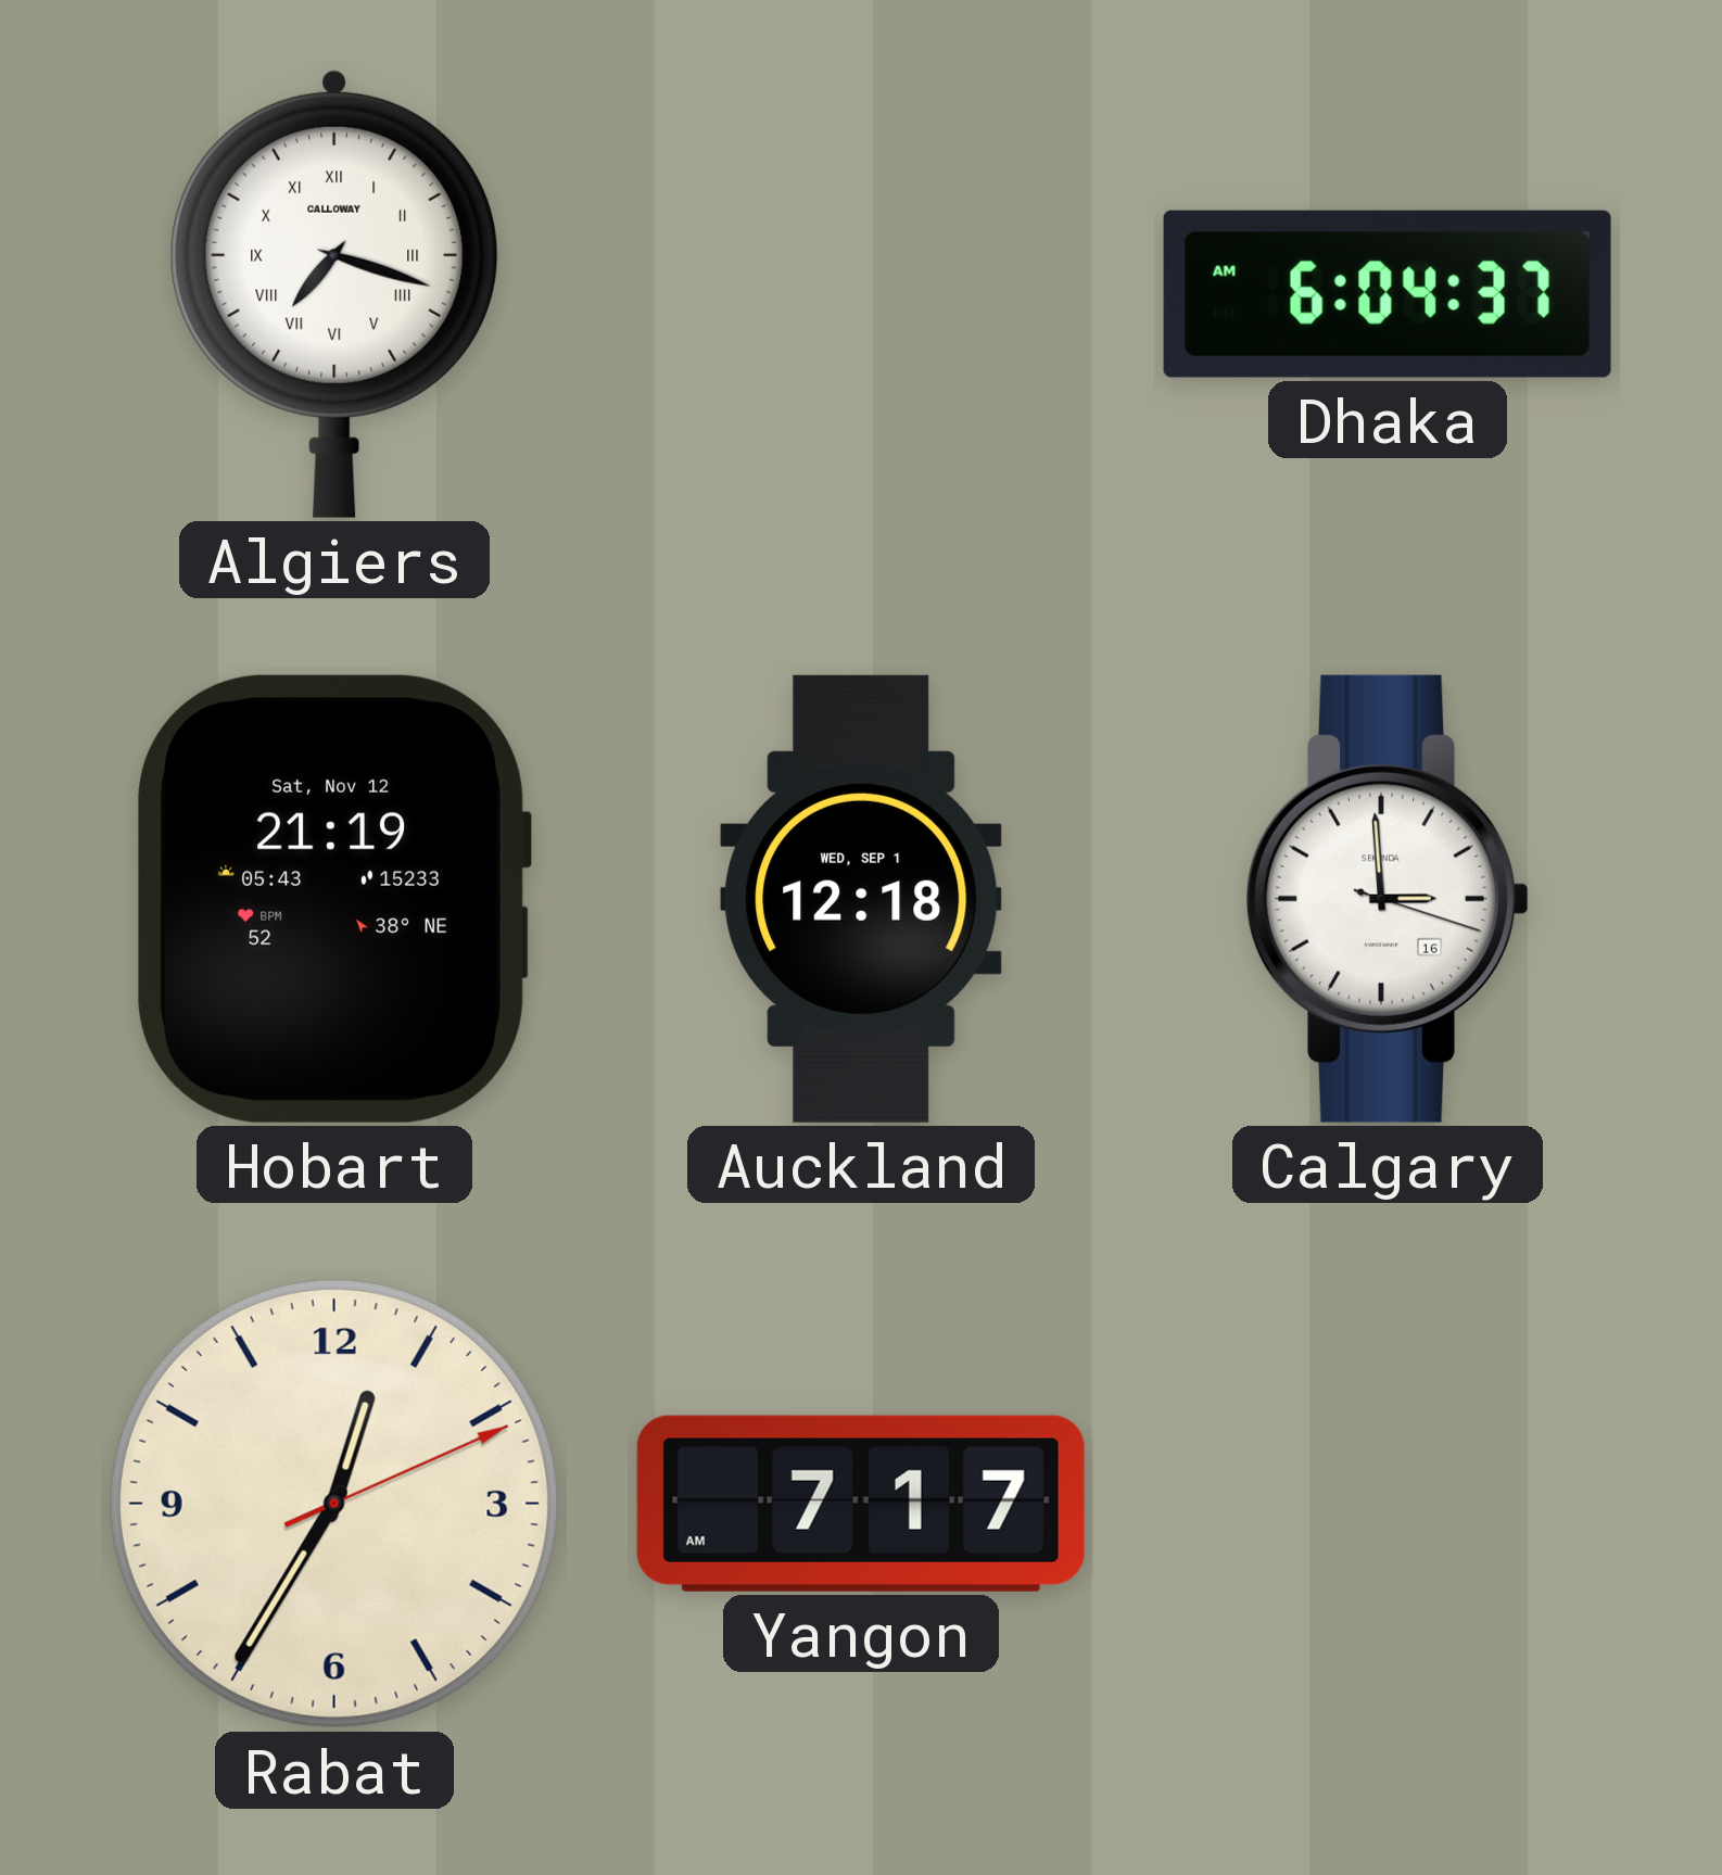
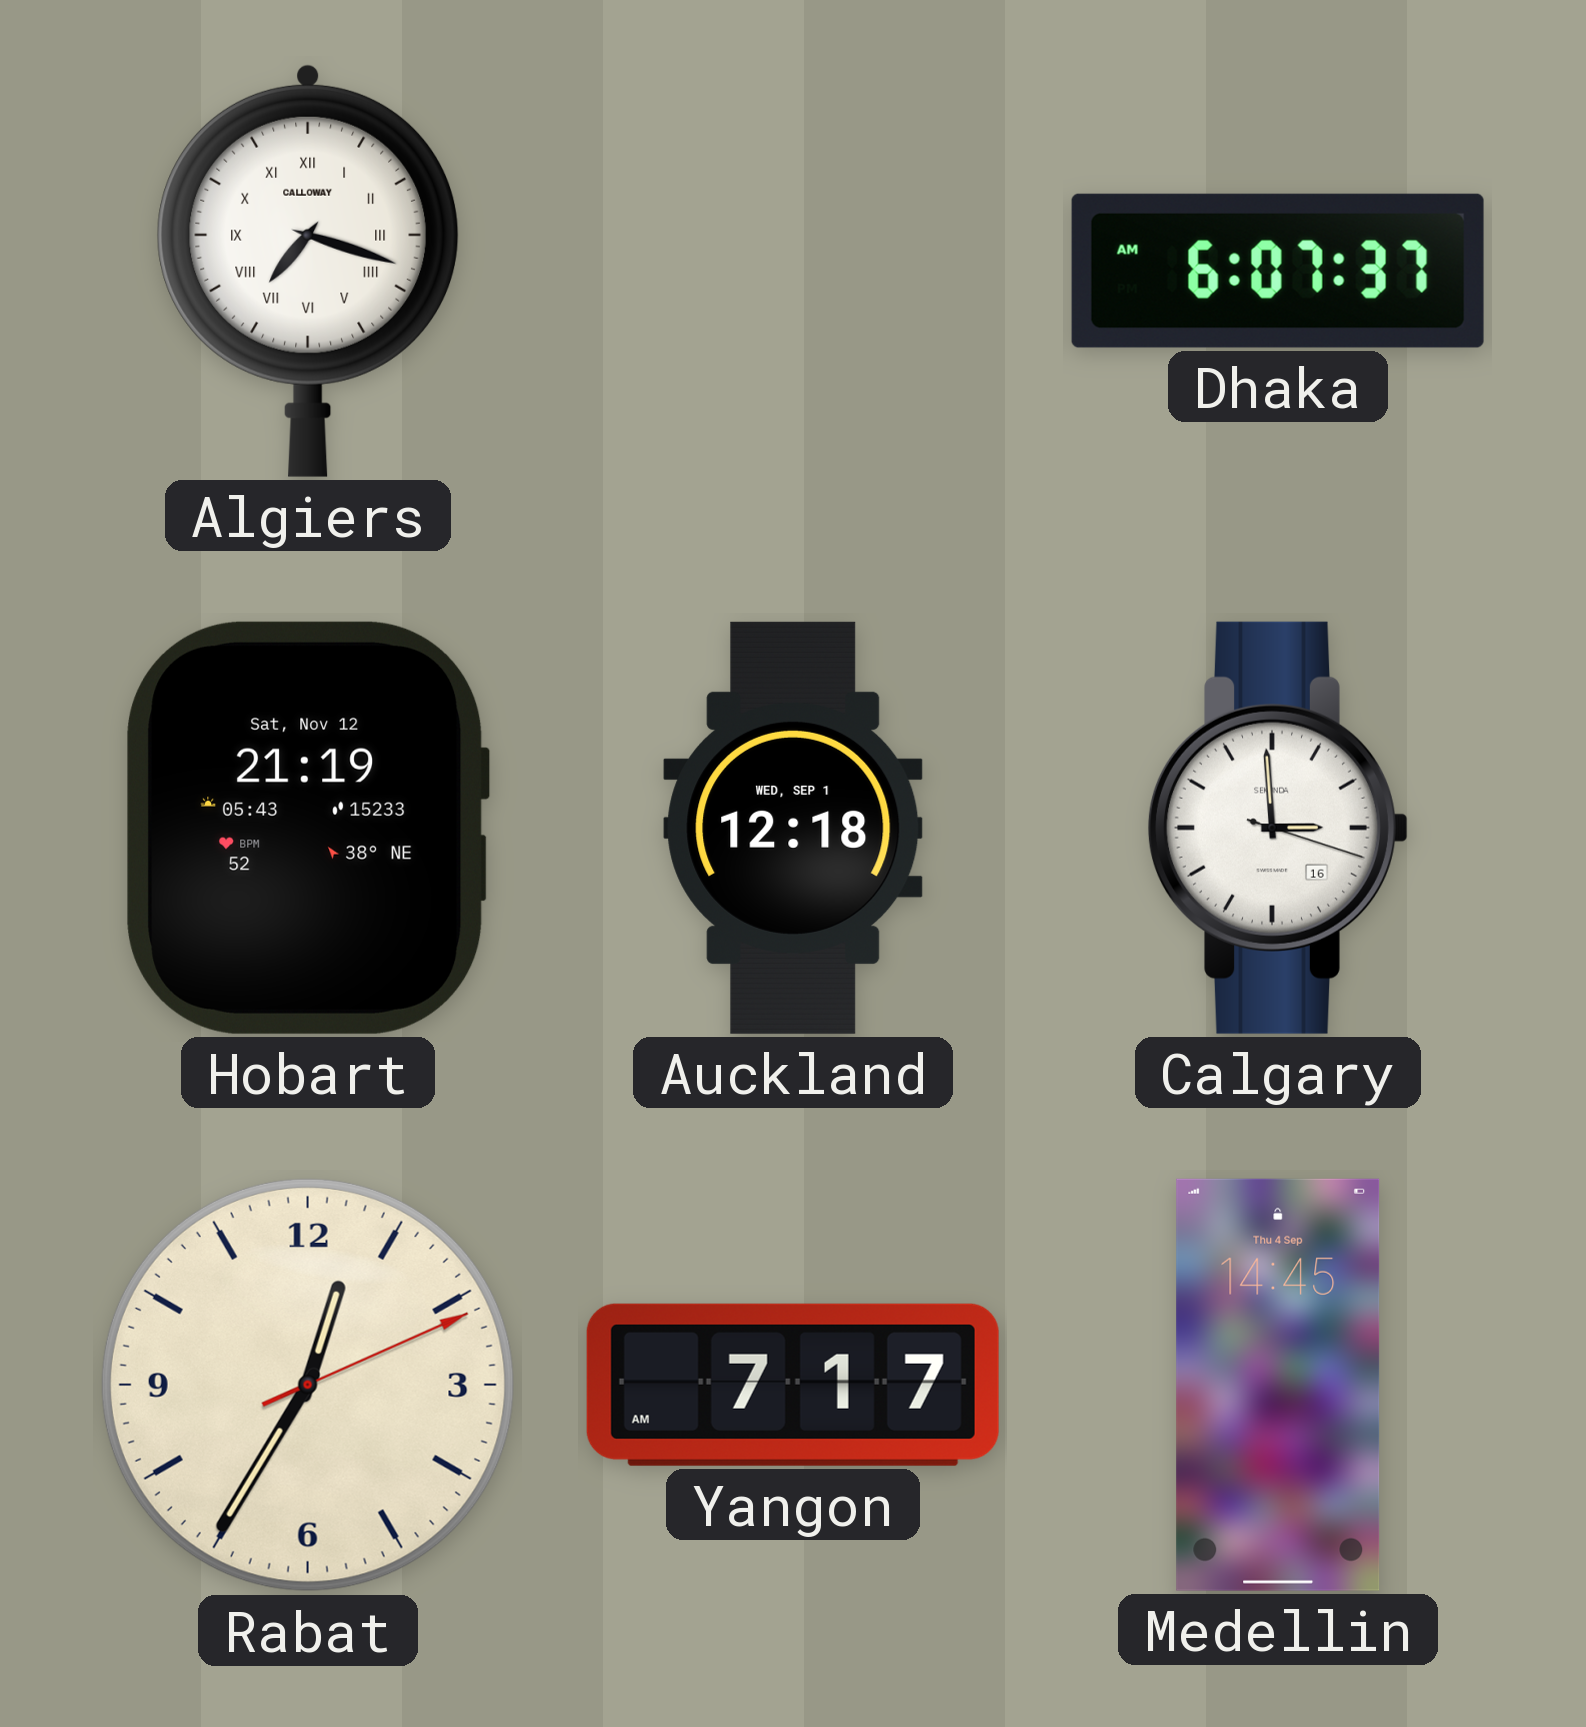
Dhaka: 6:04 -> 6:07 (1278, 271)
Medellin: none -> 14:45 (1278, 1385)
